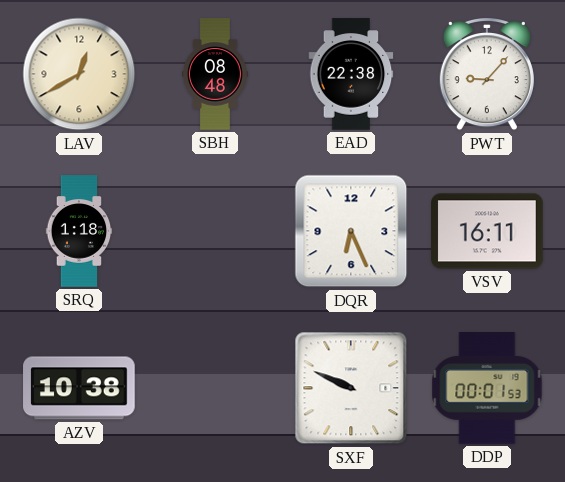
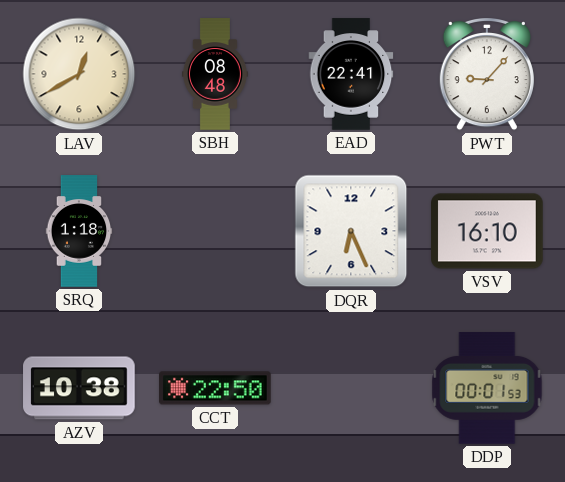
EAD: 22:38 -> 22:41 (351, 74)
VSV: 16:11 -> 16:10 (487, 231)
CCT: none -> 22:50 (215, 388)
SXF: 9:49 -> none (351, 388)
